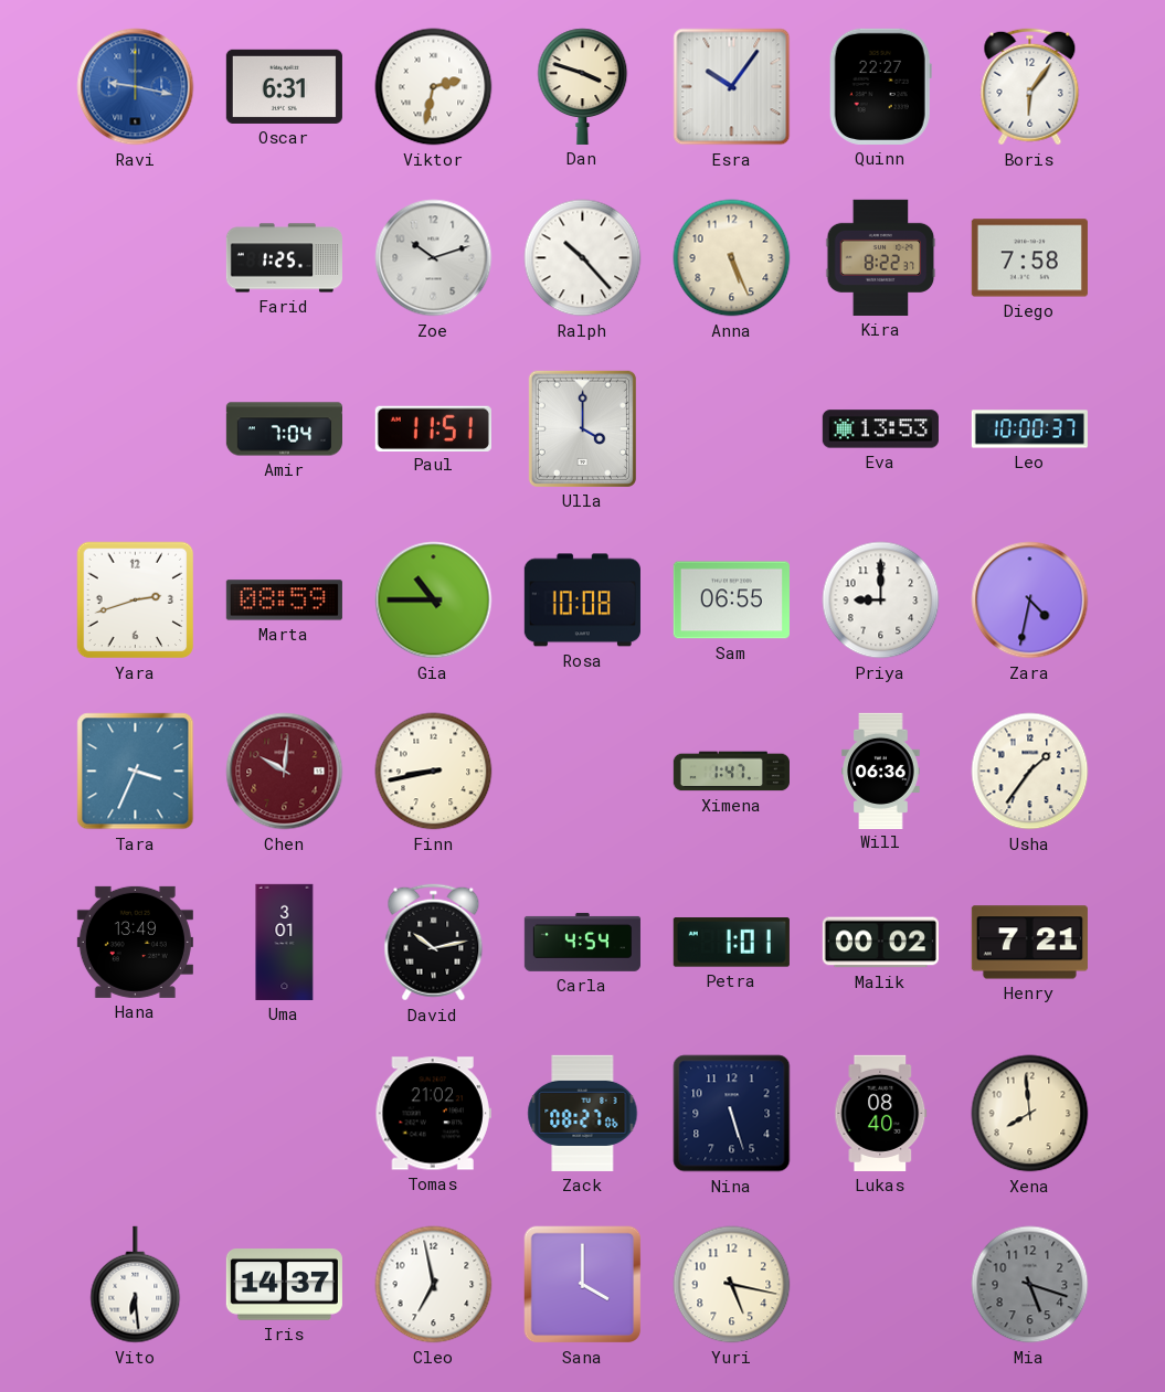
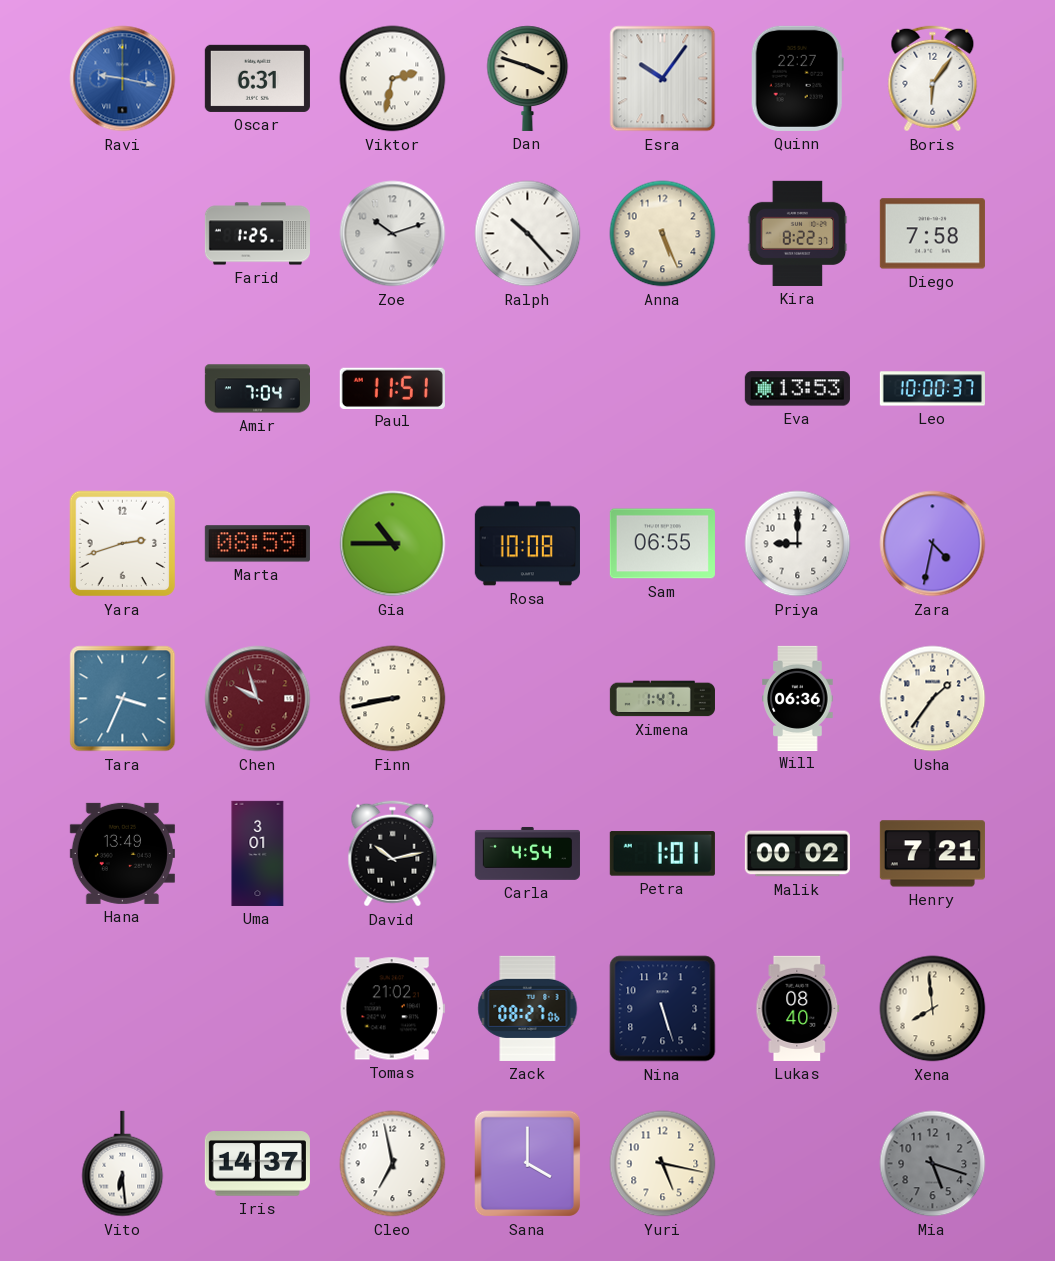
Ulla: 4:00 -> none (582, 428)
Chen: 10:01 -> 9:57 (258, 699)
